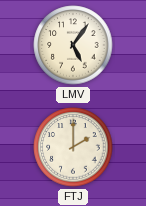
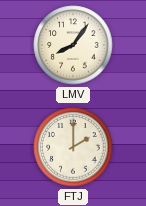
LMV: 5:06 -> 8:06 (73, 45)
